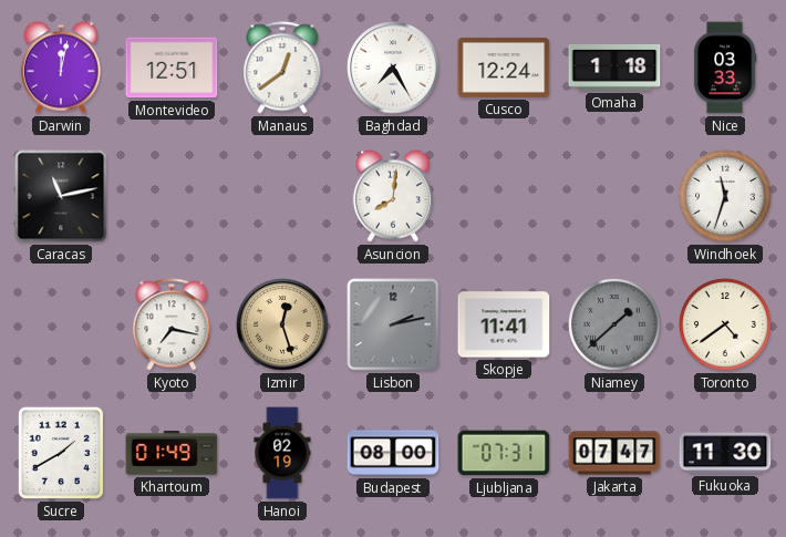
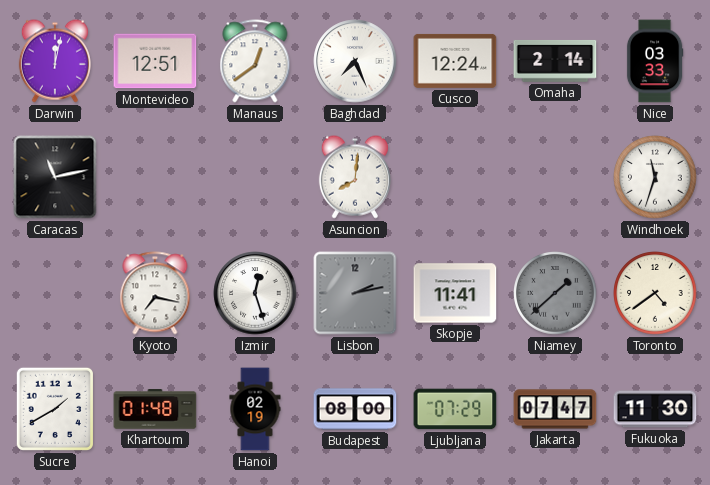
Baghdad: 7:25 -> 7:26 (355, 61)
Omaha: 1:18 -> 2:14 (555, 61)
Izmir dial: champagne -> white (255, 293)
Khartoum: 01:49 -> 01:48 (155, 409)
Ljubljana: 07:31 -> 07:29 (455, 409)
